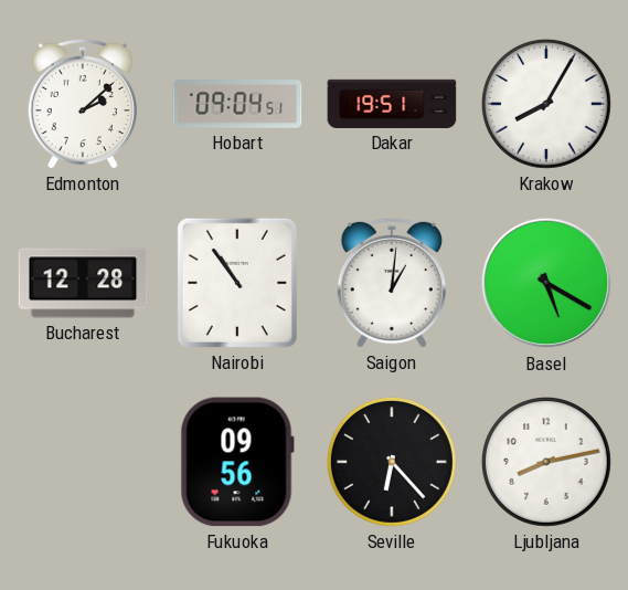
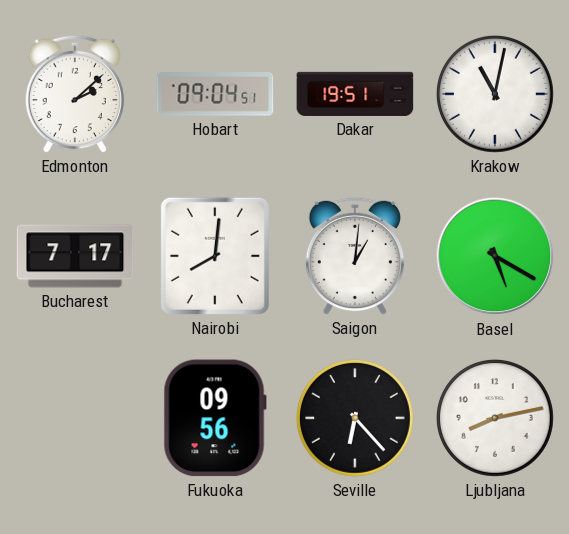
Krakow: 8:05 -> 11:02 (495, 94)
Bucharest: 12:28 -> 7:17 (75, 256)
Nairobi: 10:54 -> 8:01 (215, 256)
